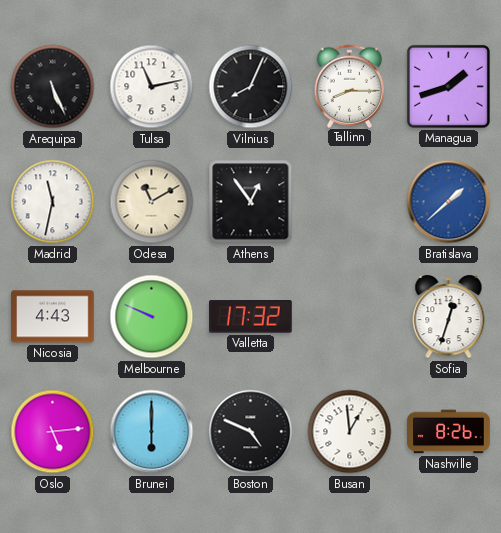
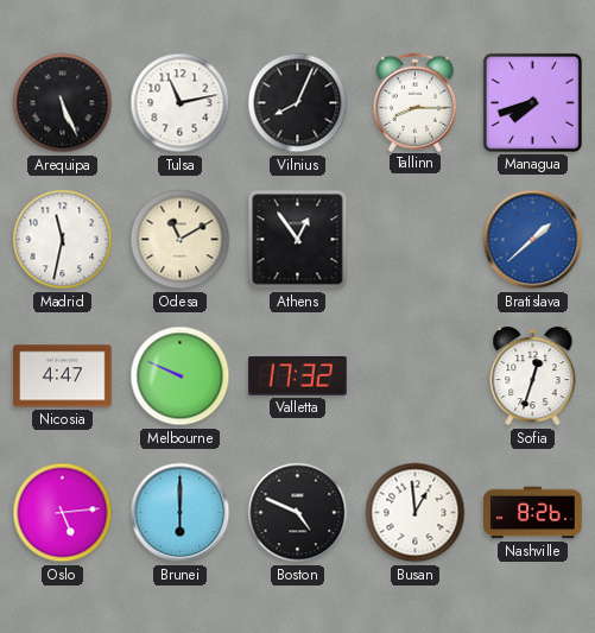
Managua: 1:42 -> 7:42 (532, 102)
Nicosia: 4:43 -> 4:47 (63, 376)
